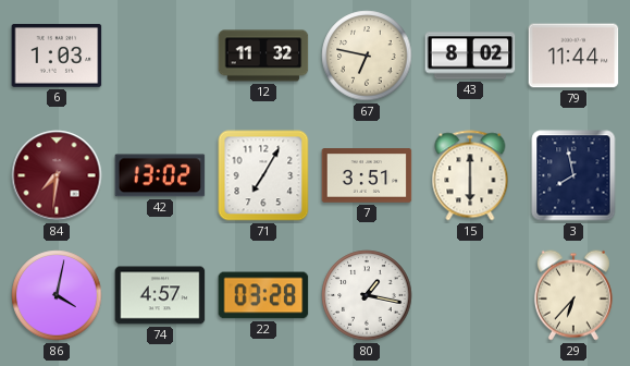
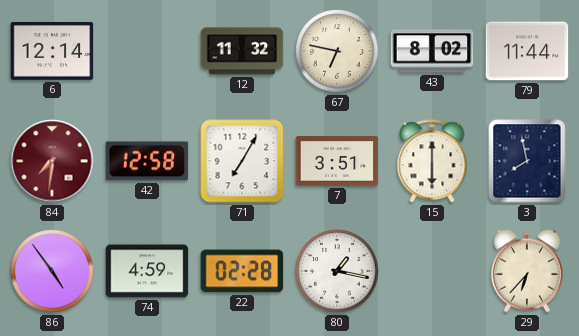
6: 1:03 -> 12:14 (52, 51)
42: 13:02 -> 12:58 (147, 161)
86: 4:02 -> 4:54 (52, 271)
74: 4:57 -> 4:59 (147, 271)
22: 03:28 -> 02:28 (242, 271)
